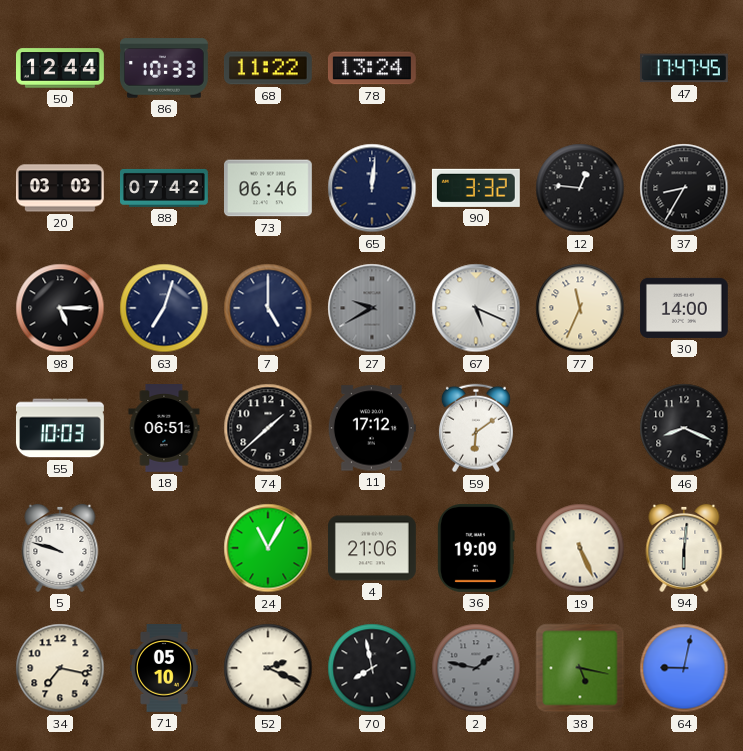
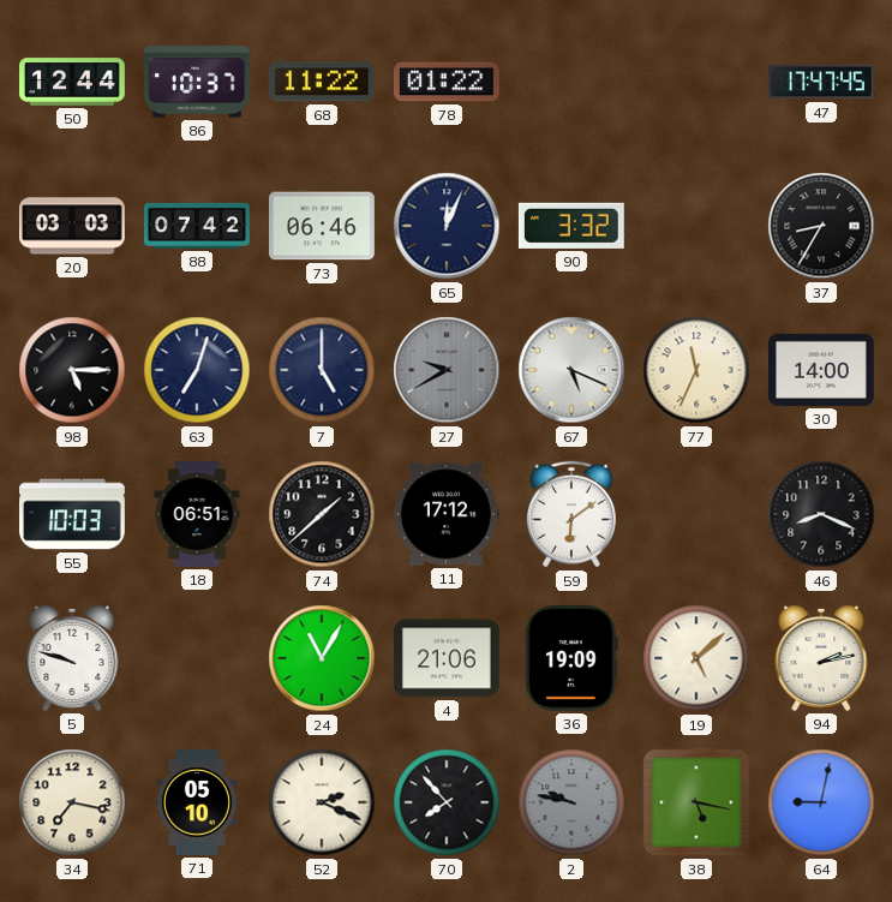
86: 10:33 -> 10:37 (197, 82)
78: 13:24 -> 01:22 (447, 82)
65: 12:01 -> 12:04 (447, 226)
12: 12:46 -> none (580, 188)
19: 5:26 -> 5:08 (696, 658)
94: 6:01 -> 2:13 (821, 658)
70: 7:58 -> 7:53 (447, 802)
2: 1:47 -> 9:47 (571, 802)
